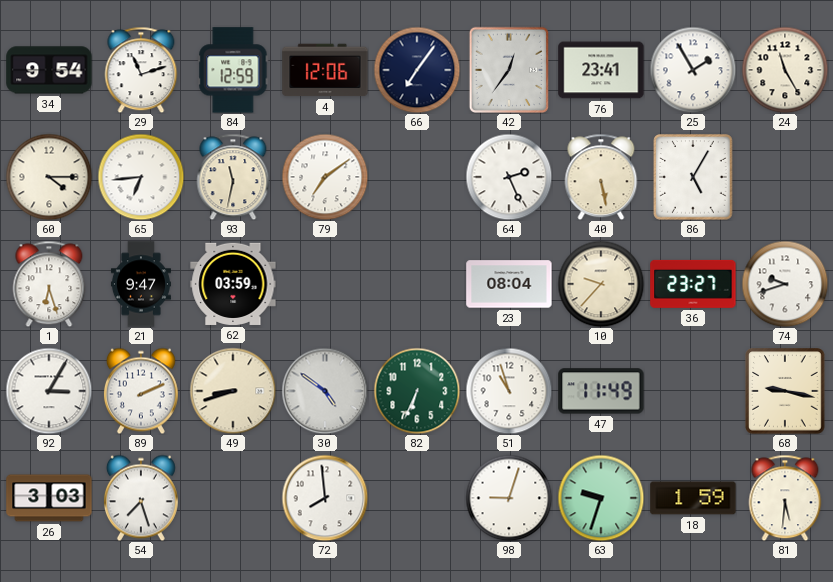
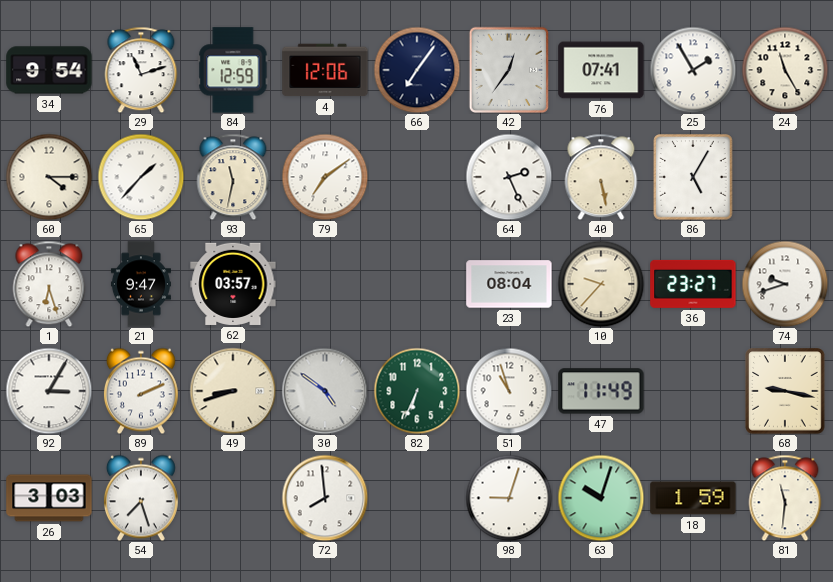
76: 23:41 -> 07:41 (601, 70)
65: 6:44 -> 1:37 (141, 177)
62: 03:59 -> 03:57 (233, 284)
63: 9:33 -> 10:03 (601, 498)
81: 5:31 -> 11:31 (785, 498)
